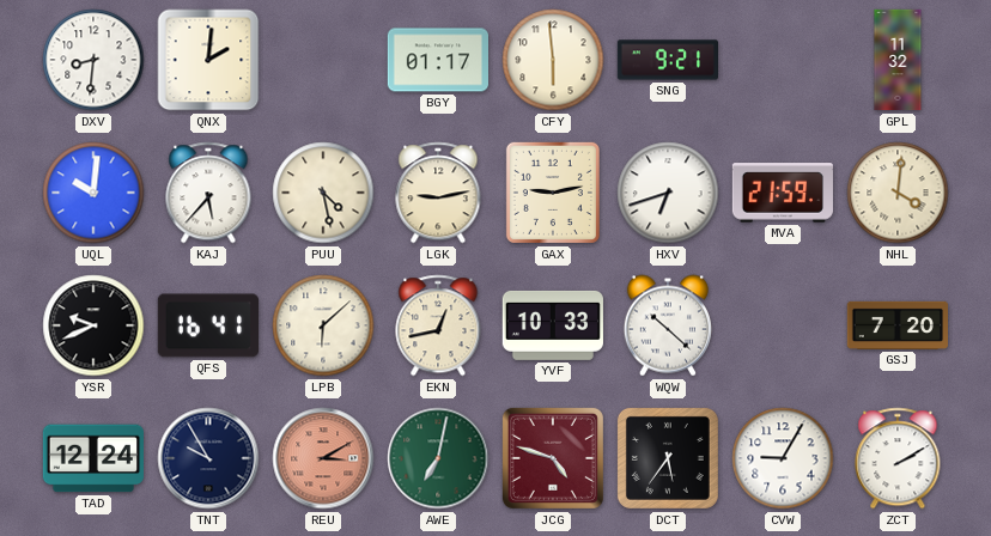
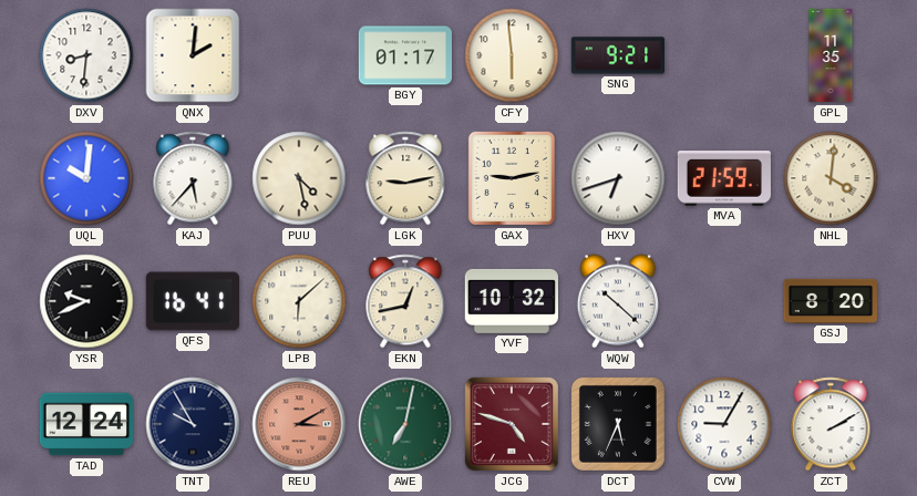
GPL: 11:32 -> 11:35 (831, 55)
YVF: 10:33 -> 10:32 (512, 301)
GSJ: 7:20 -> 8:20 (830, 301)
DCT: 5:36 -> 5:34 (618, 424)
